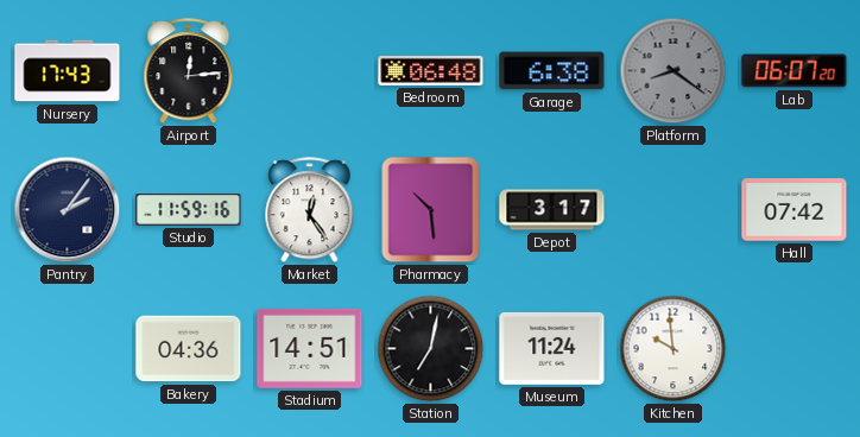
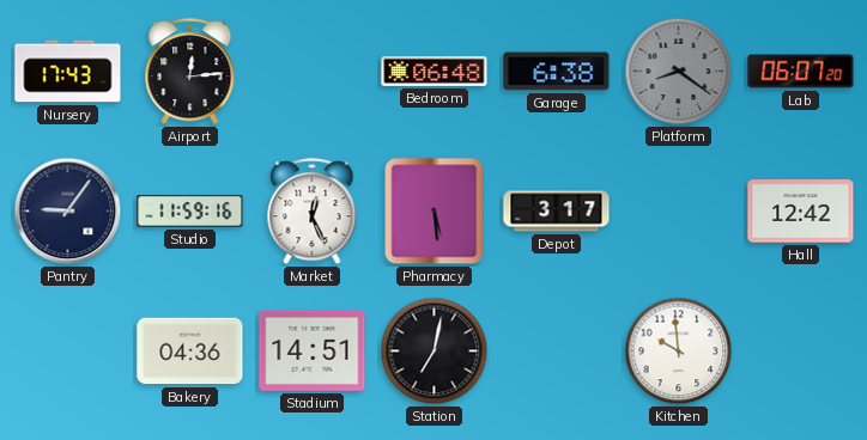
Pantry: 2:06 -> 9:06 (68, 212)
Market: 12:24 -> 12:26 (313, 212)
Pharmacy: 10:29 -> 5:29 (435, 212)
Hall: 07:42 -> 12:42 (801, 212)
Museum: 11:24 -> none (552, 348)
